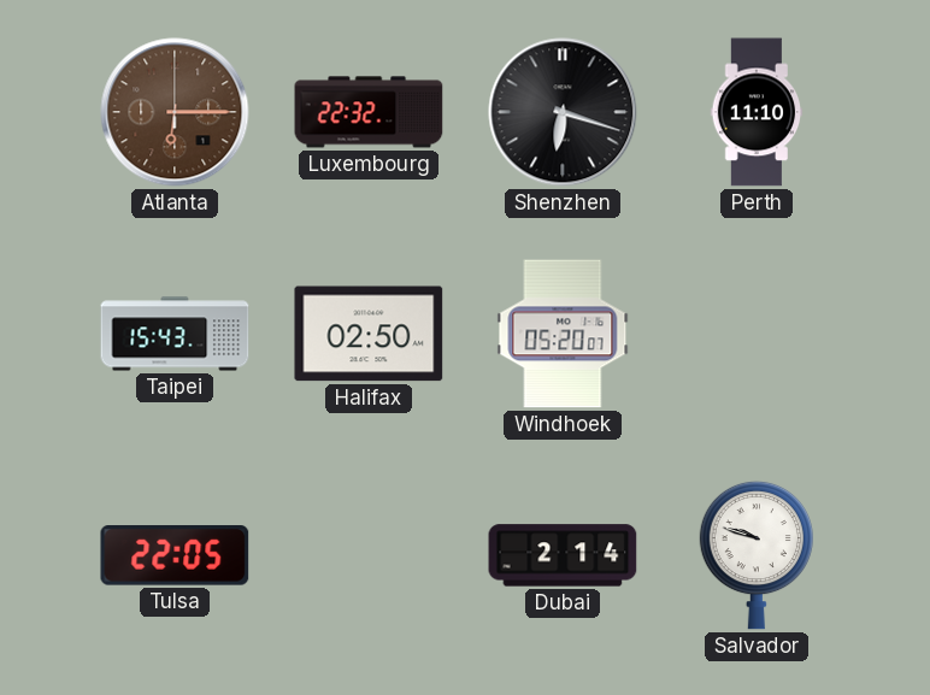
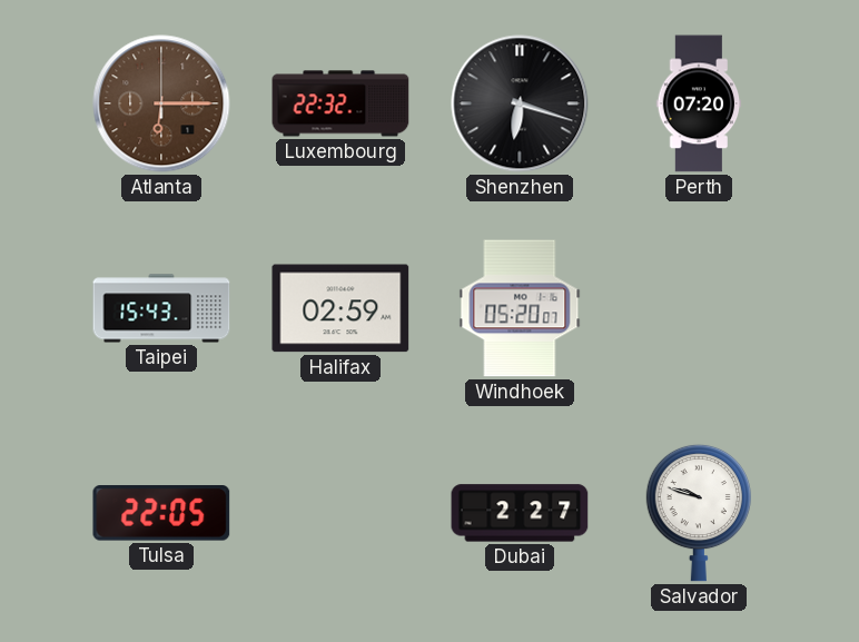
Perth: 11:10 -> 07:20 (699, 103)
Halifax: 02:50 -> 02:59 (340, 308)
Dubai: 2:14 -> 2:27 (520, 513)
